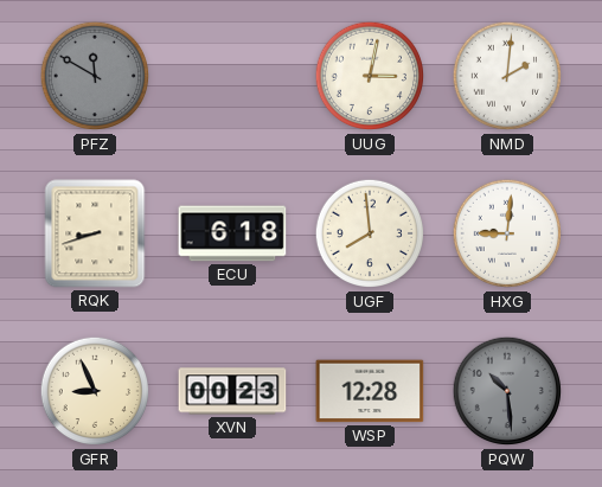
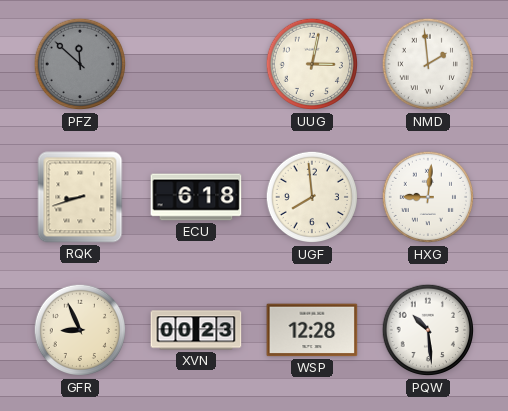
PFZ: 11:50 -> 11:52 (80, 64)
NMD: 2:01 -> 1:59 (428, 64)
PQW dial: grey -> white (428, 330)
